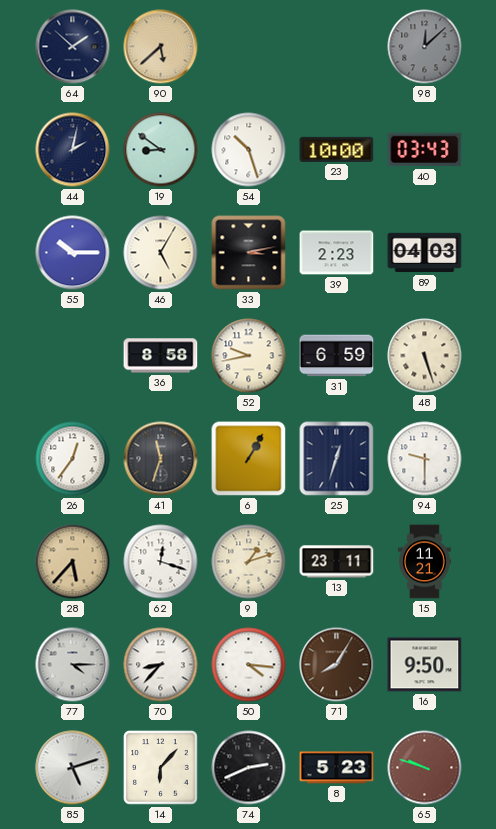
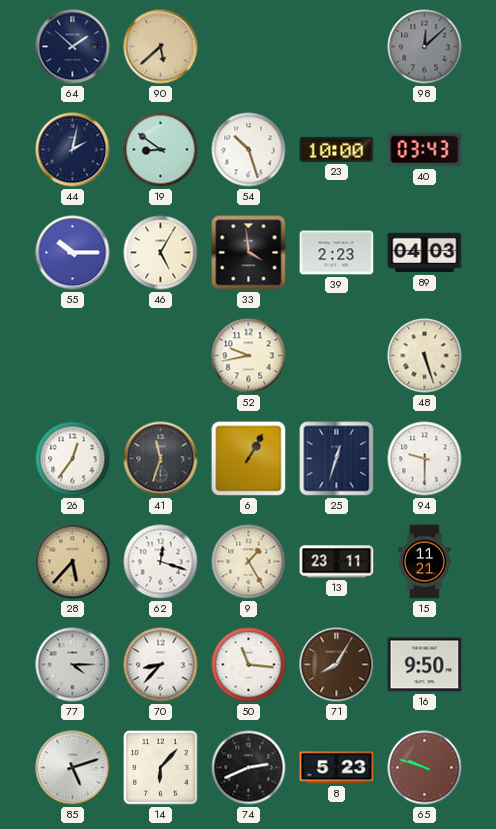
33: 3:13 -> 3:59 (249, 253)
36: 8:58 -> none (161, 356)
31: 6:59 -> none (337, 356)
9: 1:12 -> 1:25 (249, 562)
50: 4:16 -> 11:16 (249, 665)
